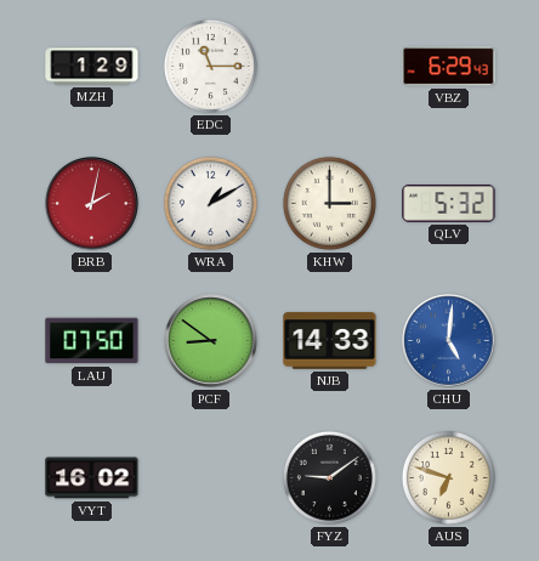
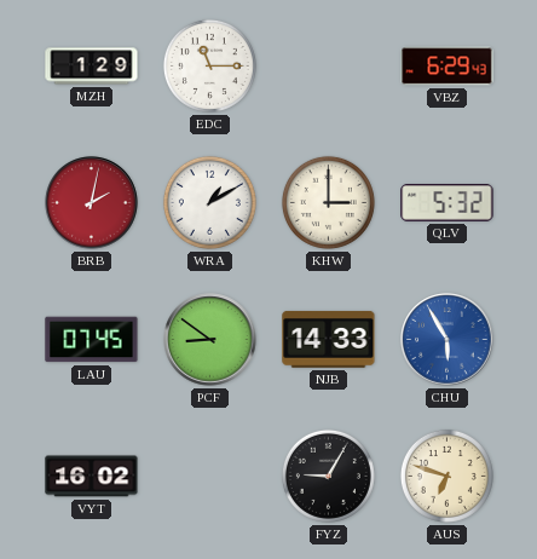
LAU: 07:50 -> 07:45 (92, 340)
CHU: 5:01 -> 5:55 (447, 340)
FYZ: 9:09 -> 9:05 (328, 476)
